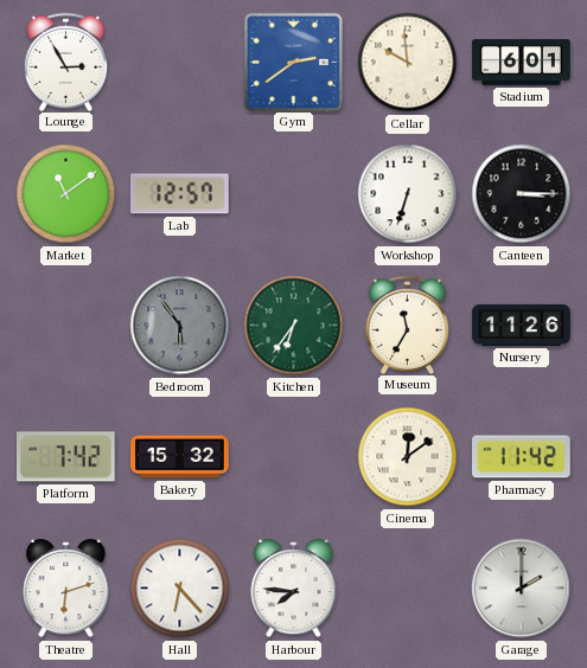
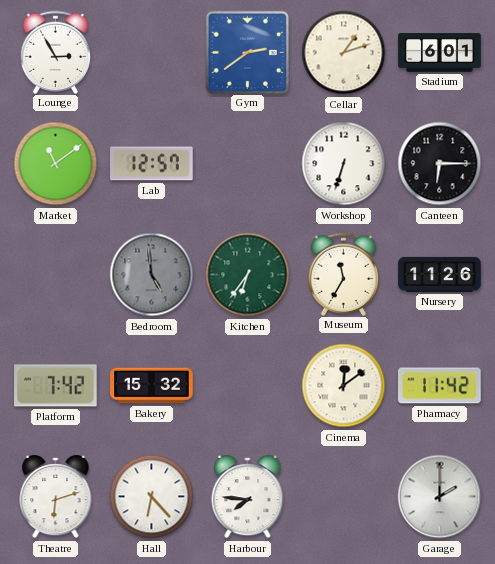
Cellar: 9:59 -> 1:12 (344, 53)
Canteen: 3:15 -> 6:15 (440, 164)
Bedroom: 5:54 -> 4:59 (152, 275)
